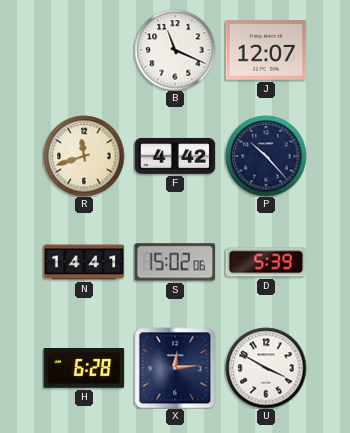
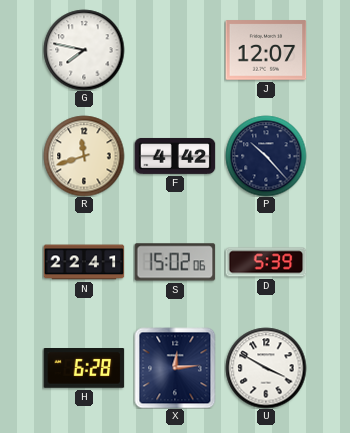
G: none -> 7:47 (84, 50)
B: 11:19 -> none (175, 50)
N: 14:41 -> 22:41 (84, 262)
